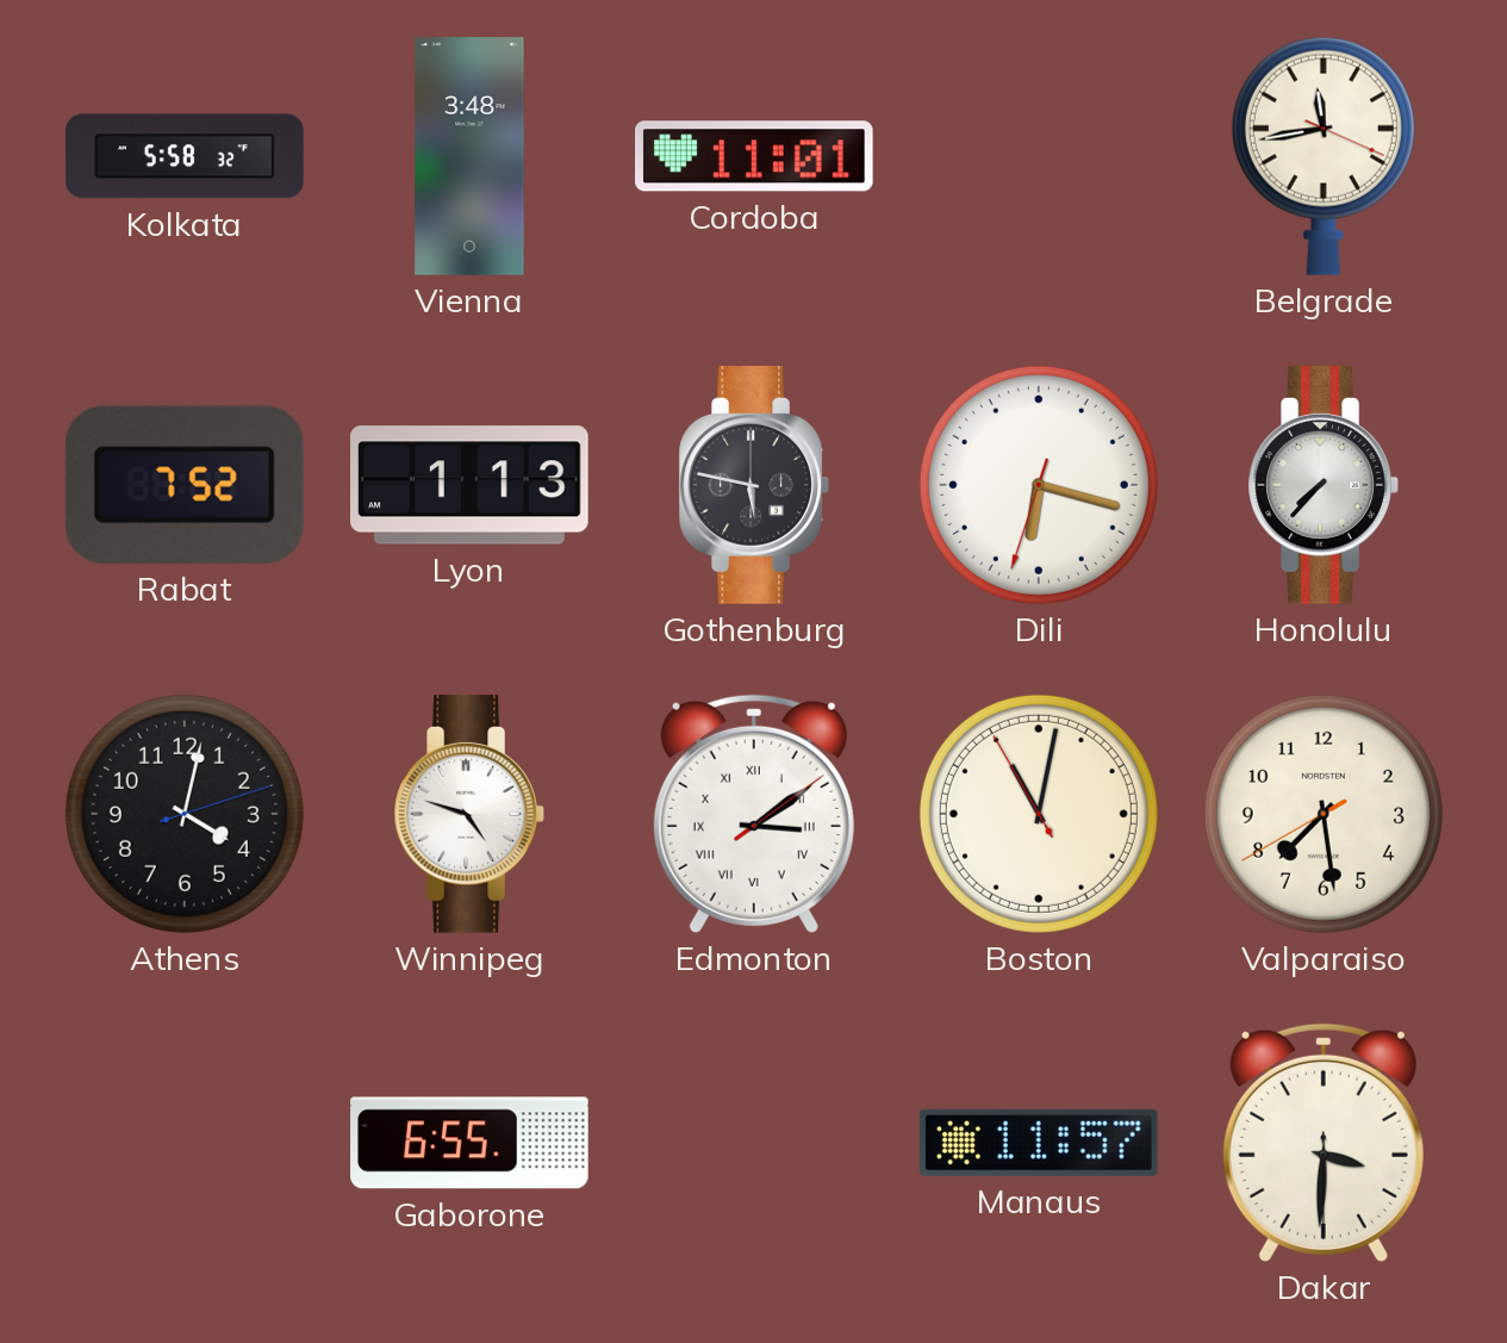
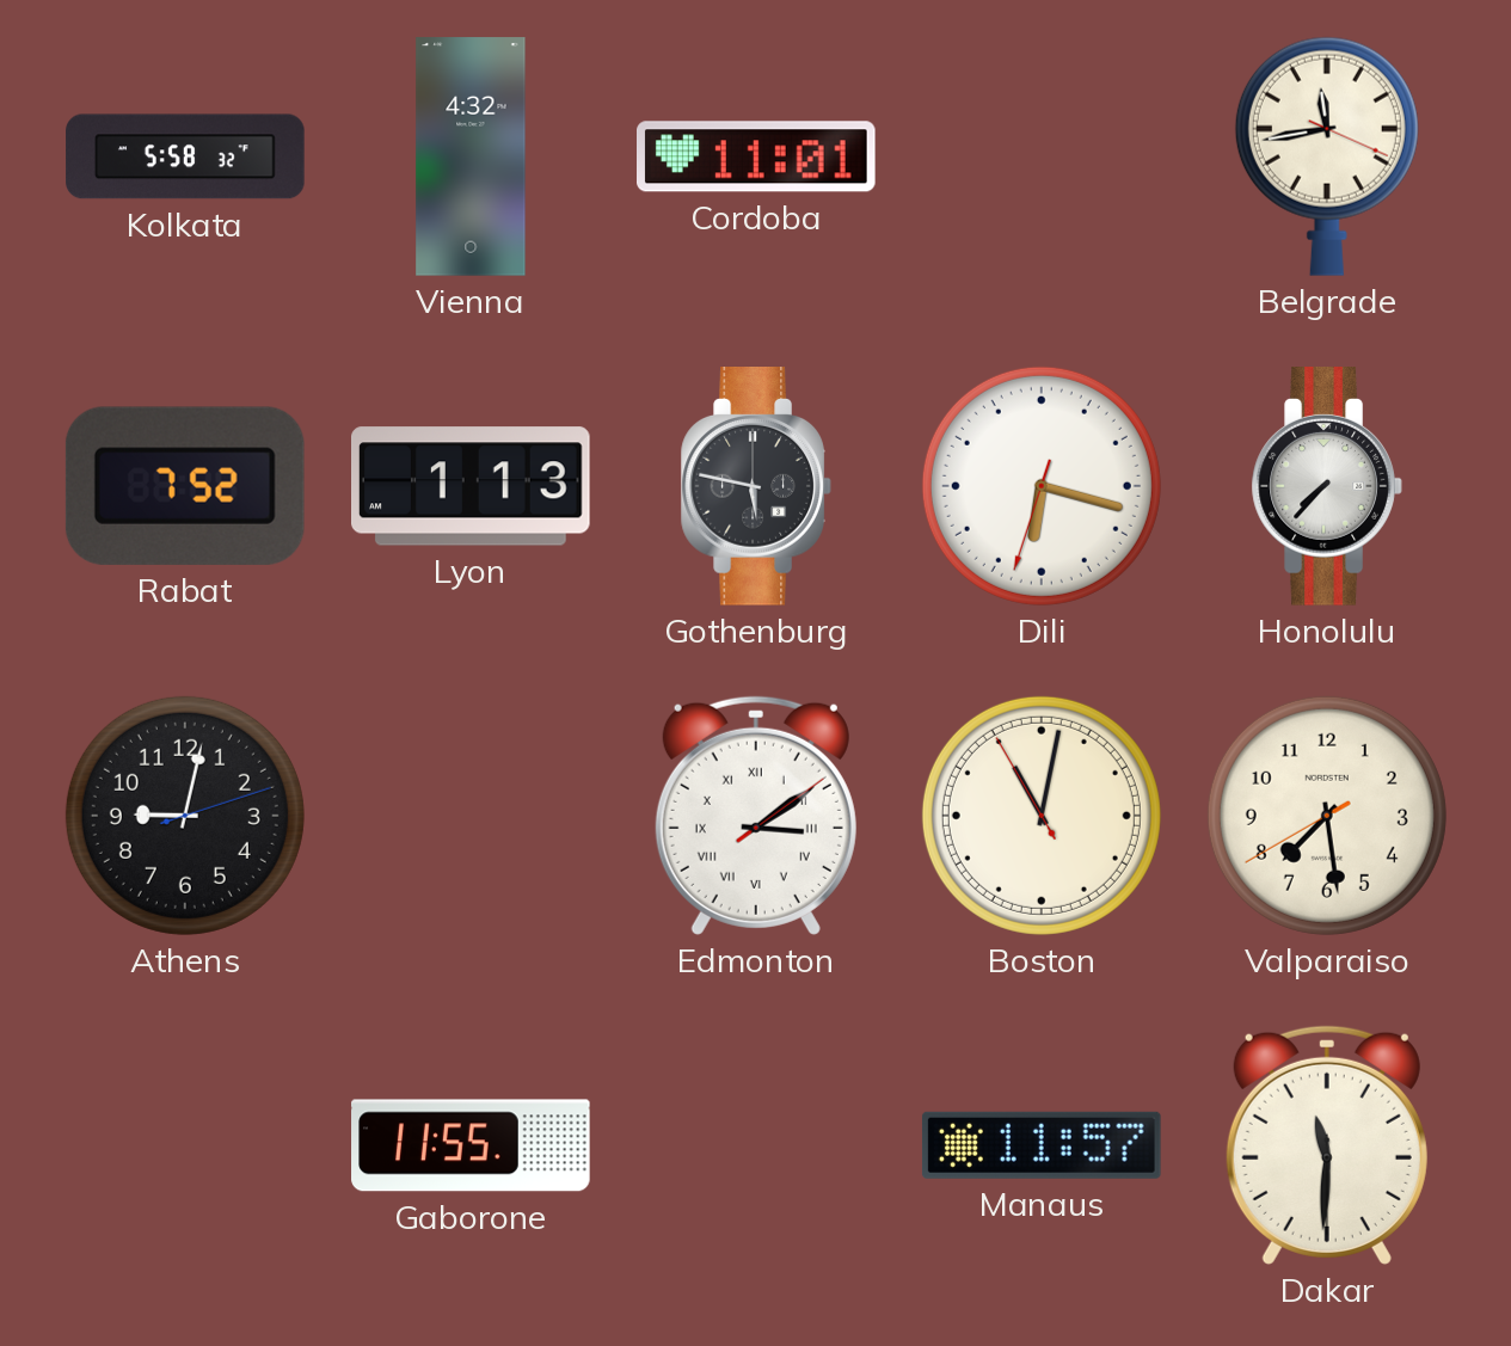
Vienna: 3:48 -> 4:32 (471, 156)
Athens: 4:02 -> 9:02 (185, 816)
Winnipeg: 4:48 -> none (469, 815)
Gaborone: 6:55 -> 11:55 (471, 1145)
Dakar: 3:30 -> 11:30 (1327, 1145)
